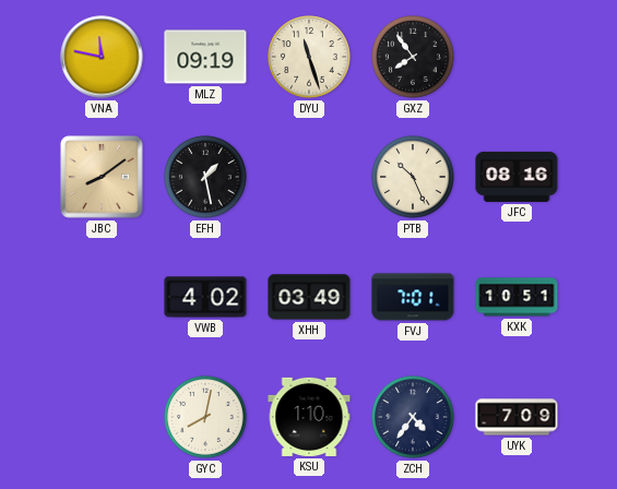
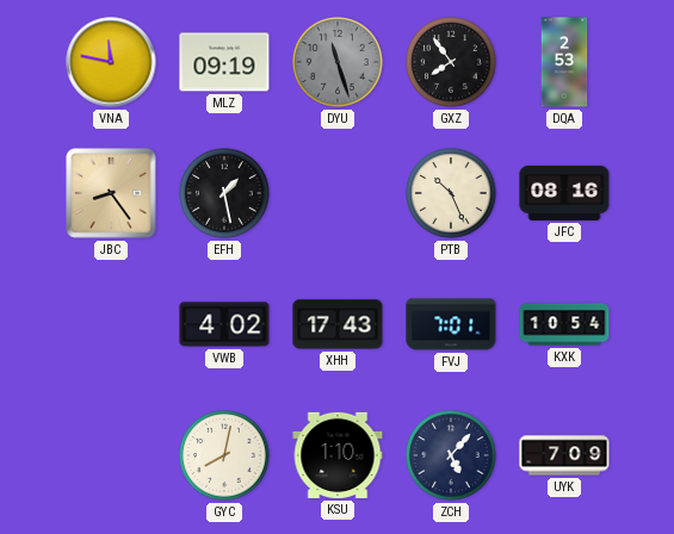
DYU dial: cream -> grey (338, 62)
DQA: none -> 2:53 (564, 62)
JBC: 8:09 -> 8:24 (111, 193)
XHH: 03:49 -> 17:43 (338, 324)
KXK: 10:51 -> 10:54 (564, 324)
ZCH: 4:36 -> 5:07 (451, 455)
